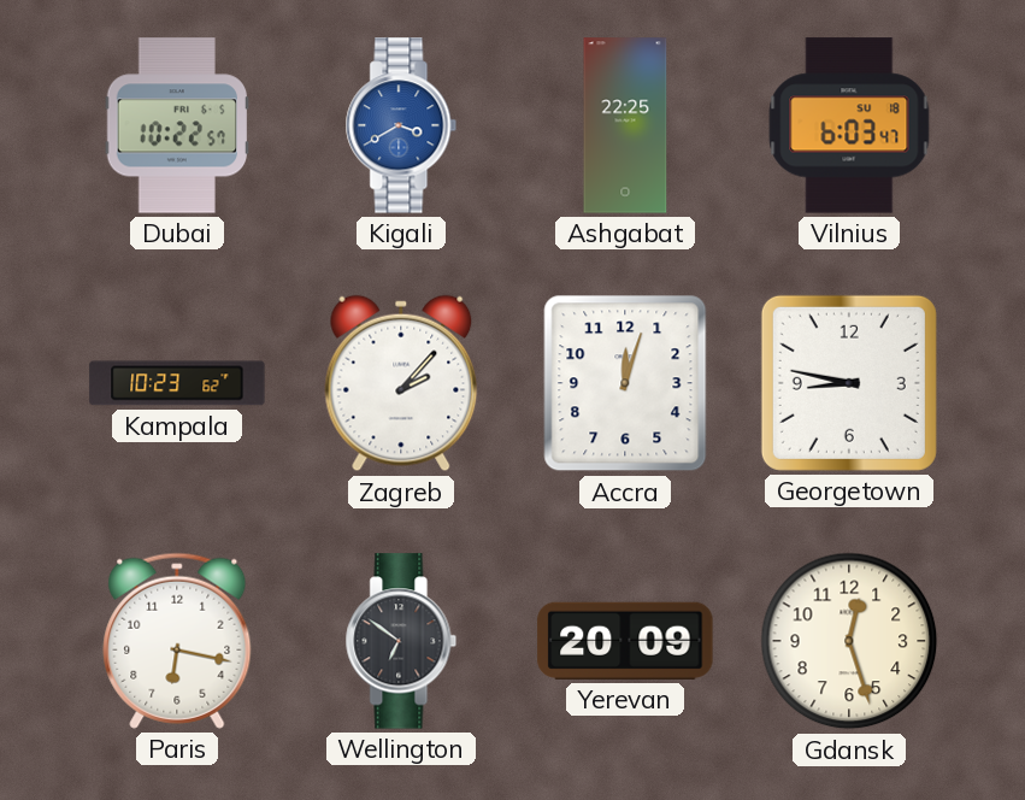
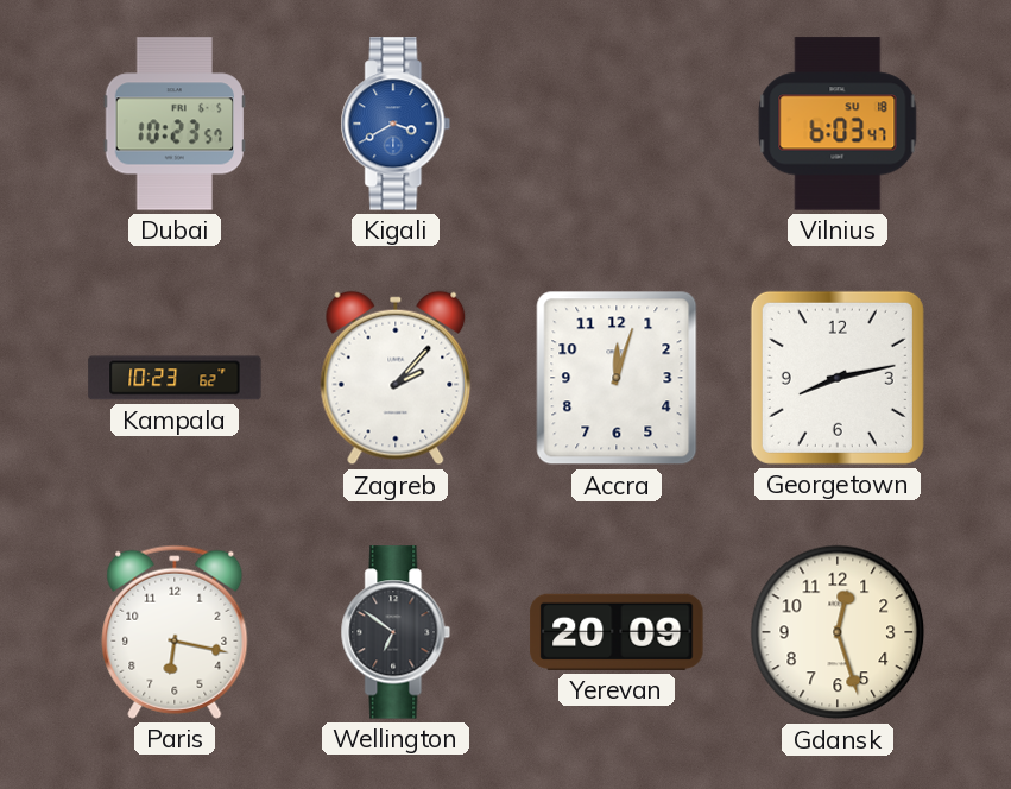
Dubai: 10:22 -> 10:23 (175, 124)
Ashgabat: 22:25 -> none (625, 125)
Georgetown: 8:47 -> 8:13 (838, 378)
